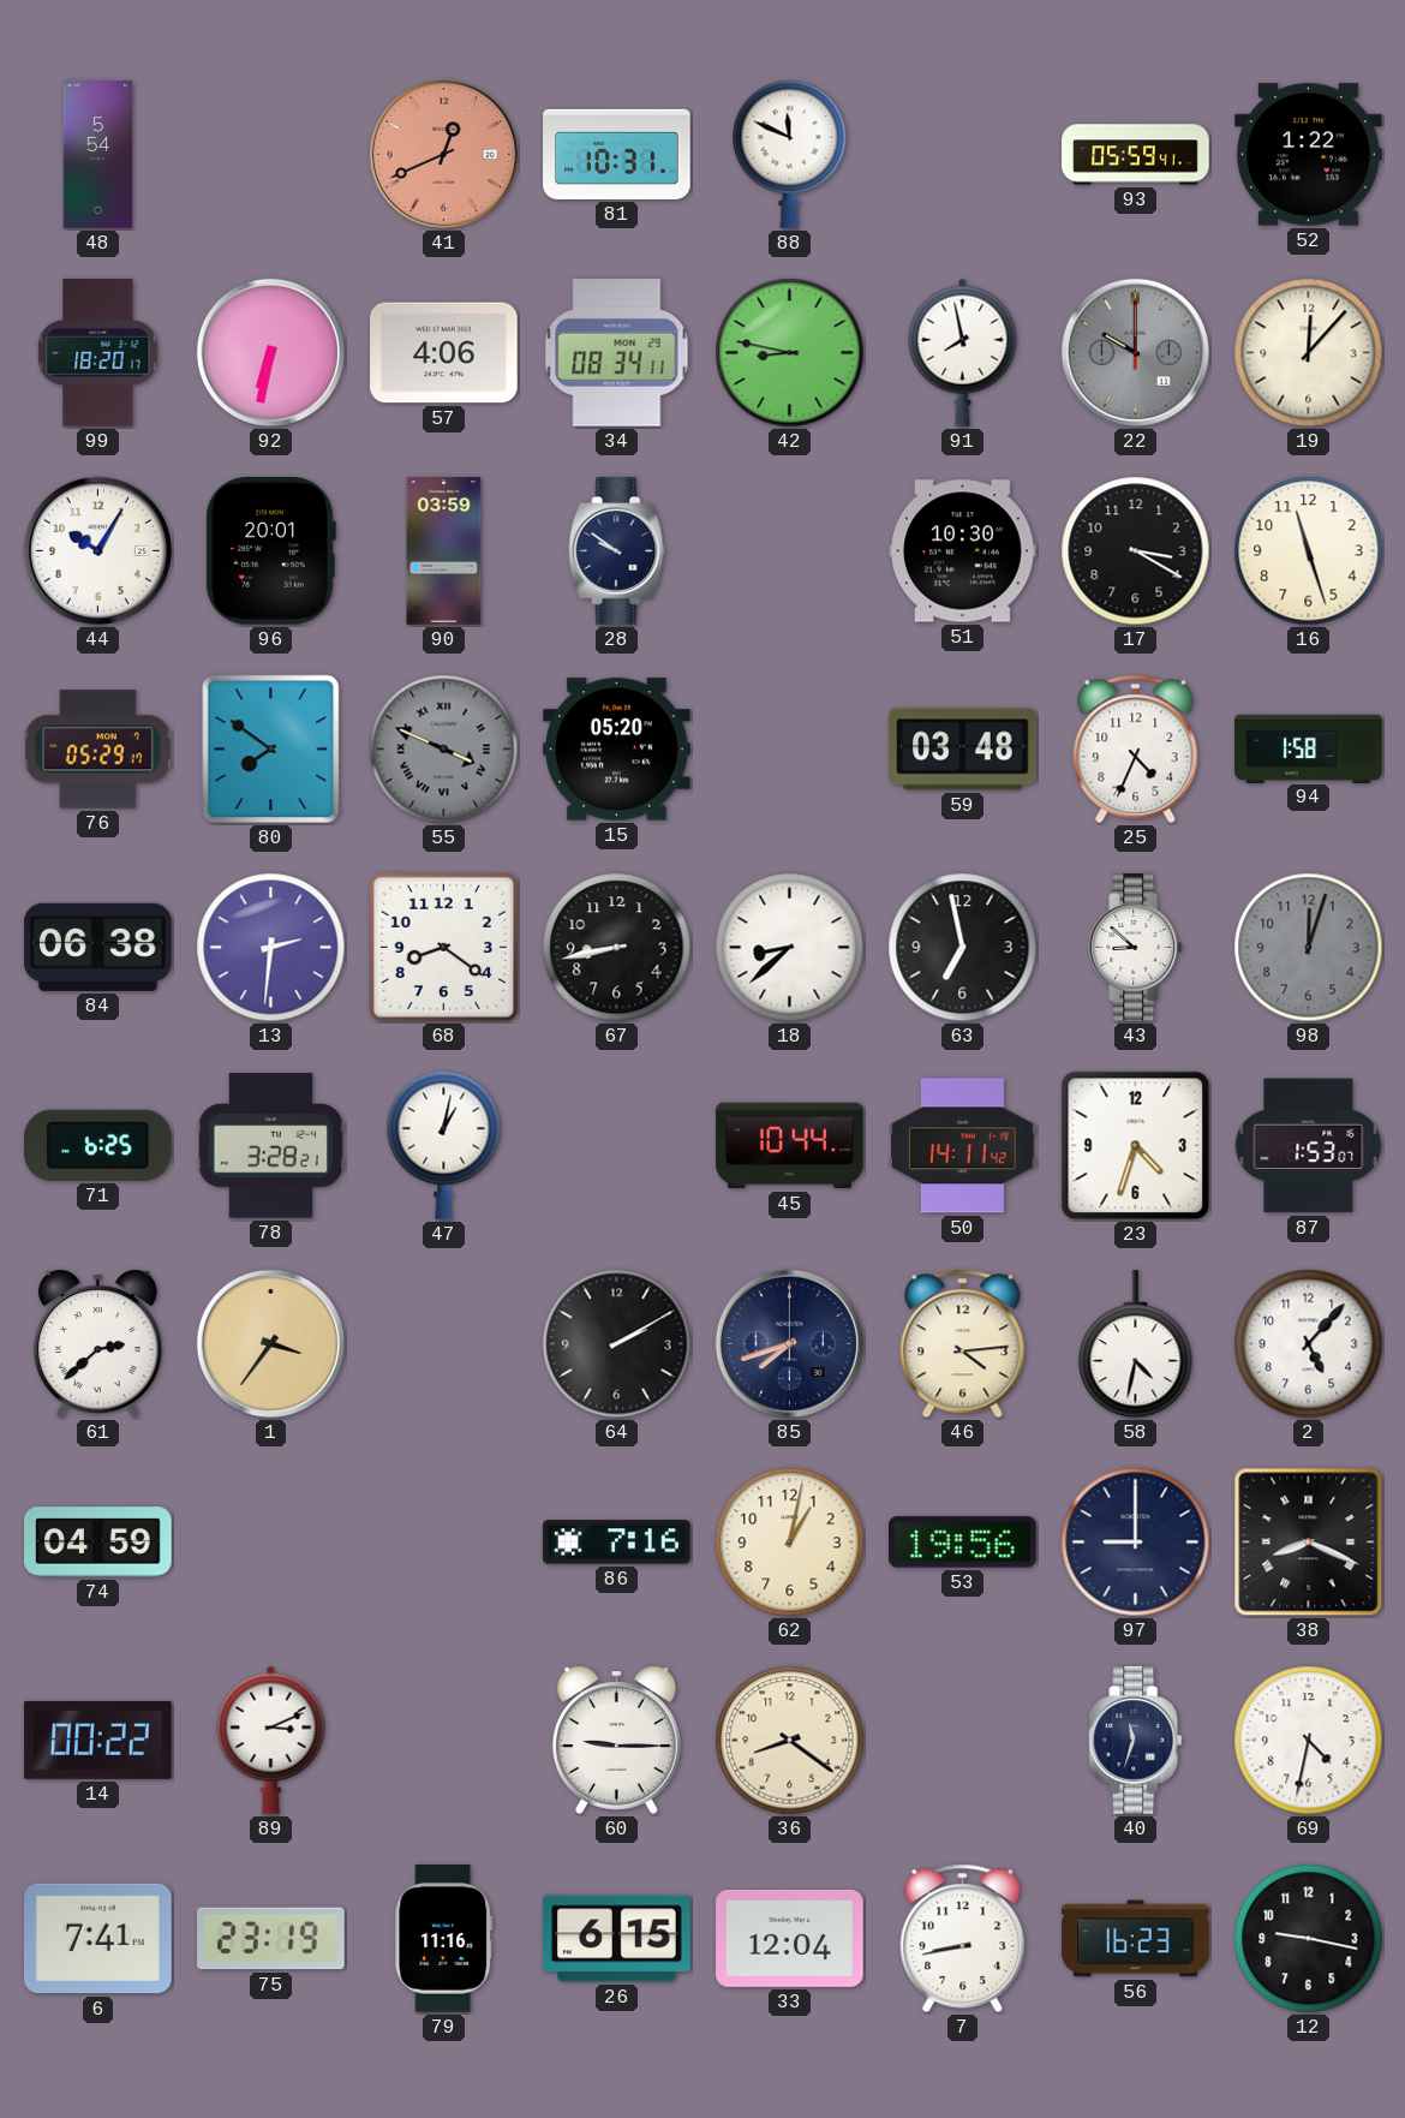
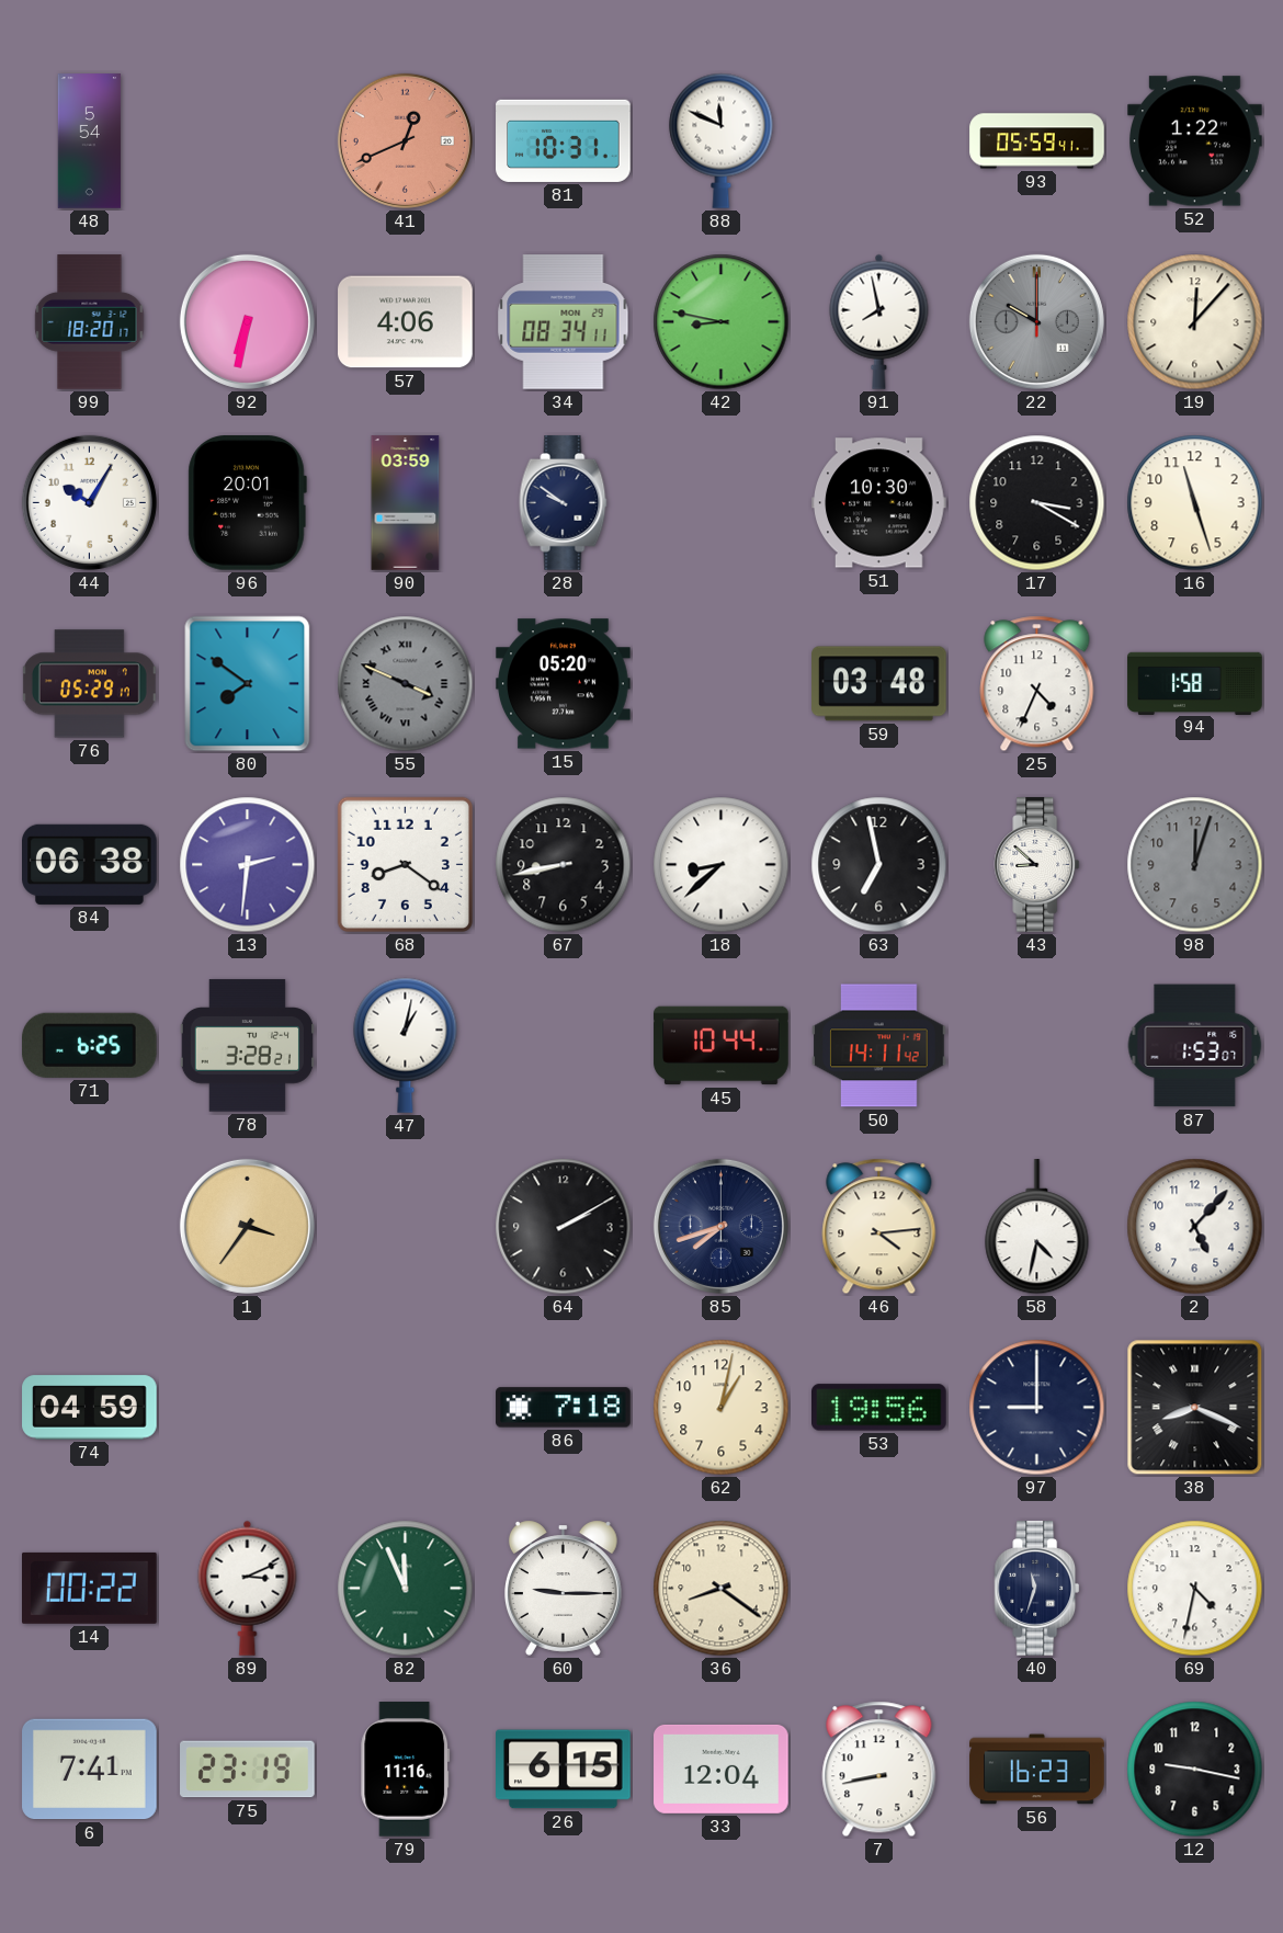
23: 4:33 -> none (1136, 1146)
61: 2:38 -> none (97, 1343)
86: 7:16 -> 7:18 (564, 1408)
82: none -> 11:56 (406, 1589)
